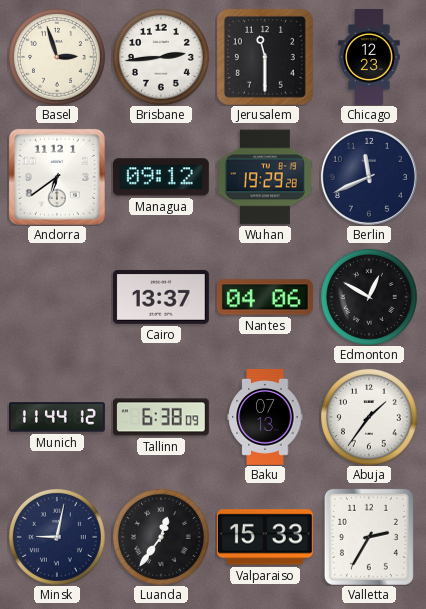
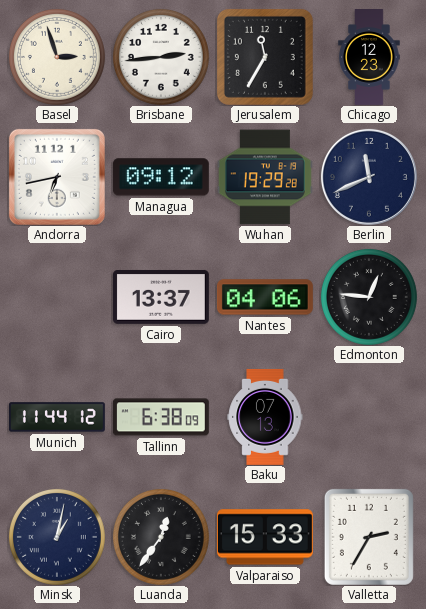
Jerusalem: 11:30 -> 11:35 (265, 57)
Andorra: 6:39 -> 6:43 (57, 177)
Edmonton: 12:50 -> 12:46 (369, 297)
Abuja: 1:36 -> none (369, 417)
Minsk: 9:02 -> 1:02 (57, 537)
